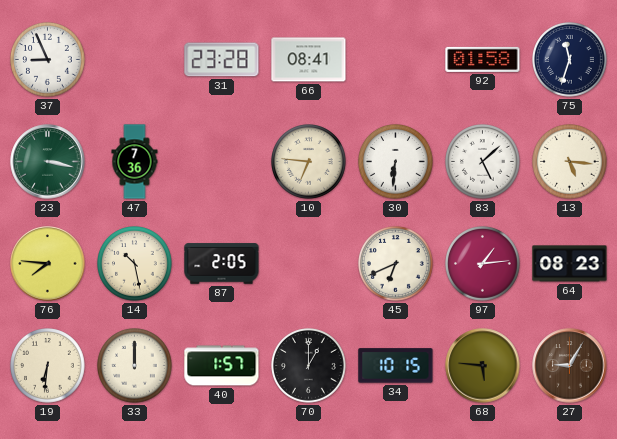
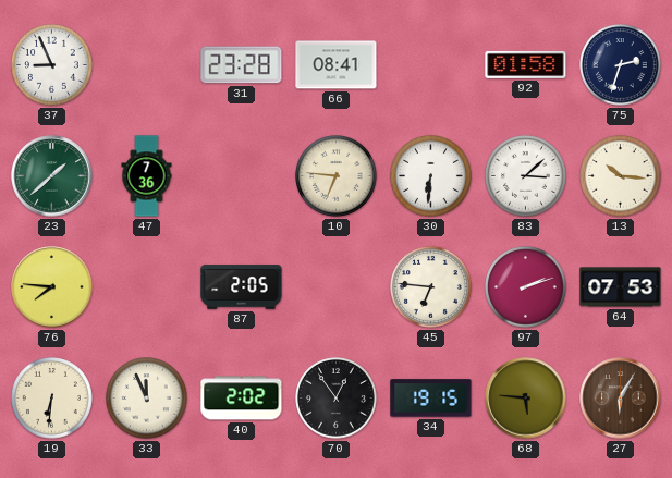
75: 11:33 -> 2:33 (621, 65)
23: 3:17 -> 1:38 (52, 176)
83: 5:08 -> 3:08 (526, 176)
13: 5:16 -> 10:16 (621, 176)
14: 10:28 -> none (135, 264)
45: 6:41 -> 6:46 (431, 287)
97: 1:14 -> 2:12 (526, 287)
64: 08:23 -> 07:53 (621, 287)
33: 12:00 -> 11:56 (147, 399)
40: 1:57 -> 2:02 (242, 399)
70: 1:00 -> 12:54 (337, 399)
34: 10:15 -> 19:15 (431, 399)
27: 9:05 -> 6:05 (621, 399)
